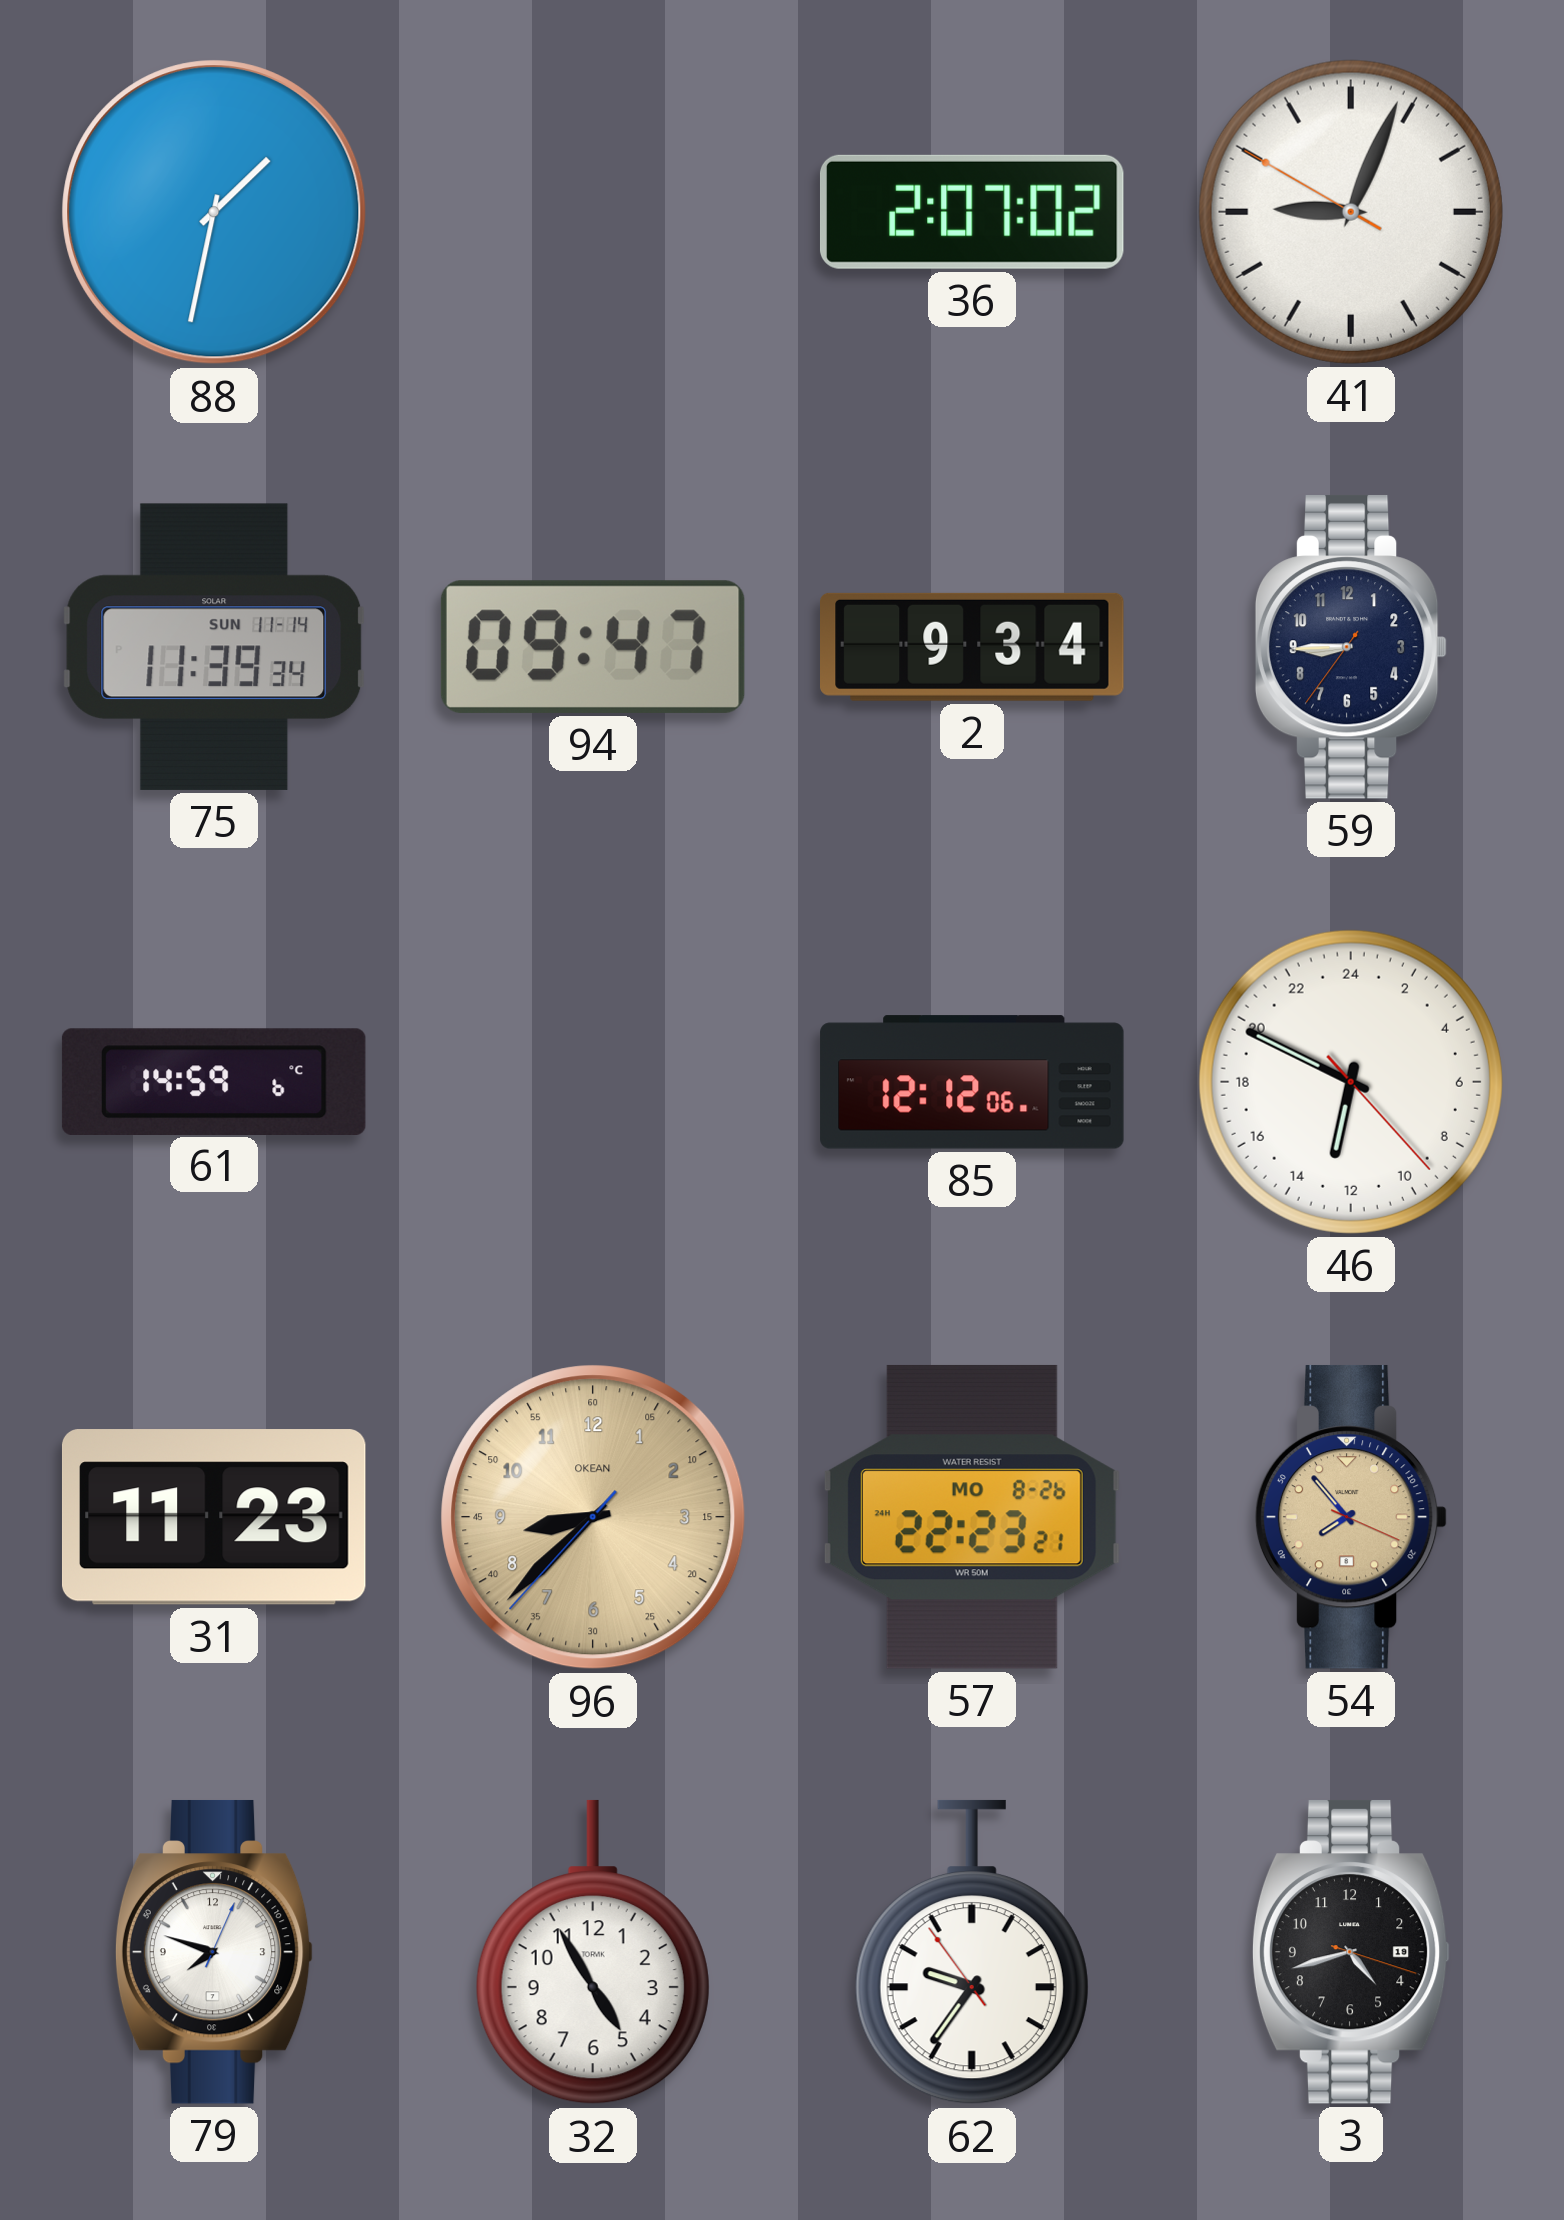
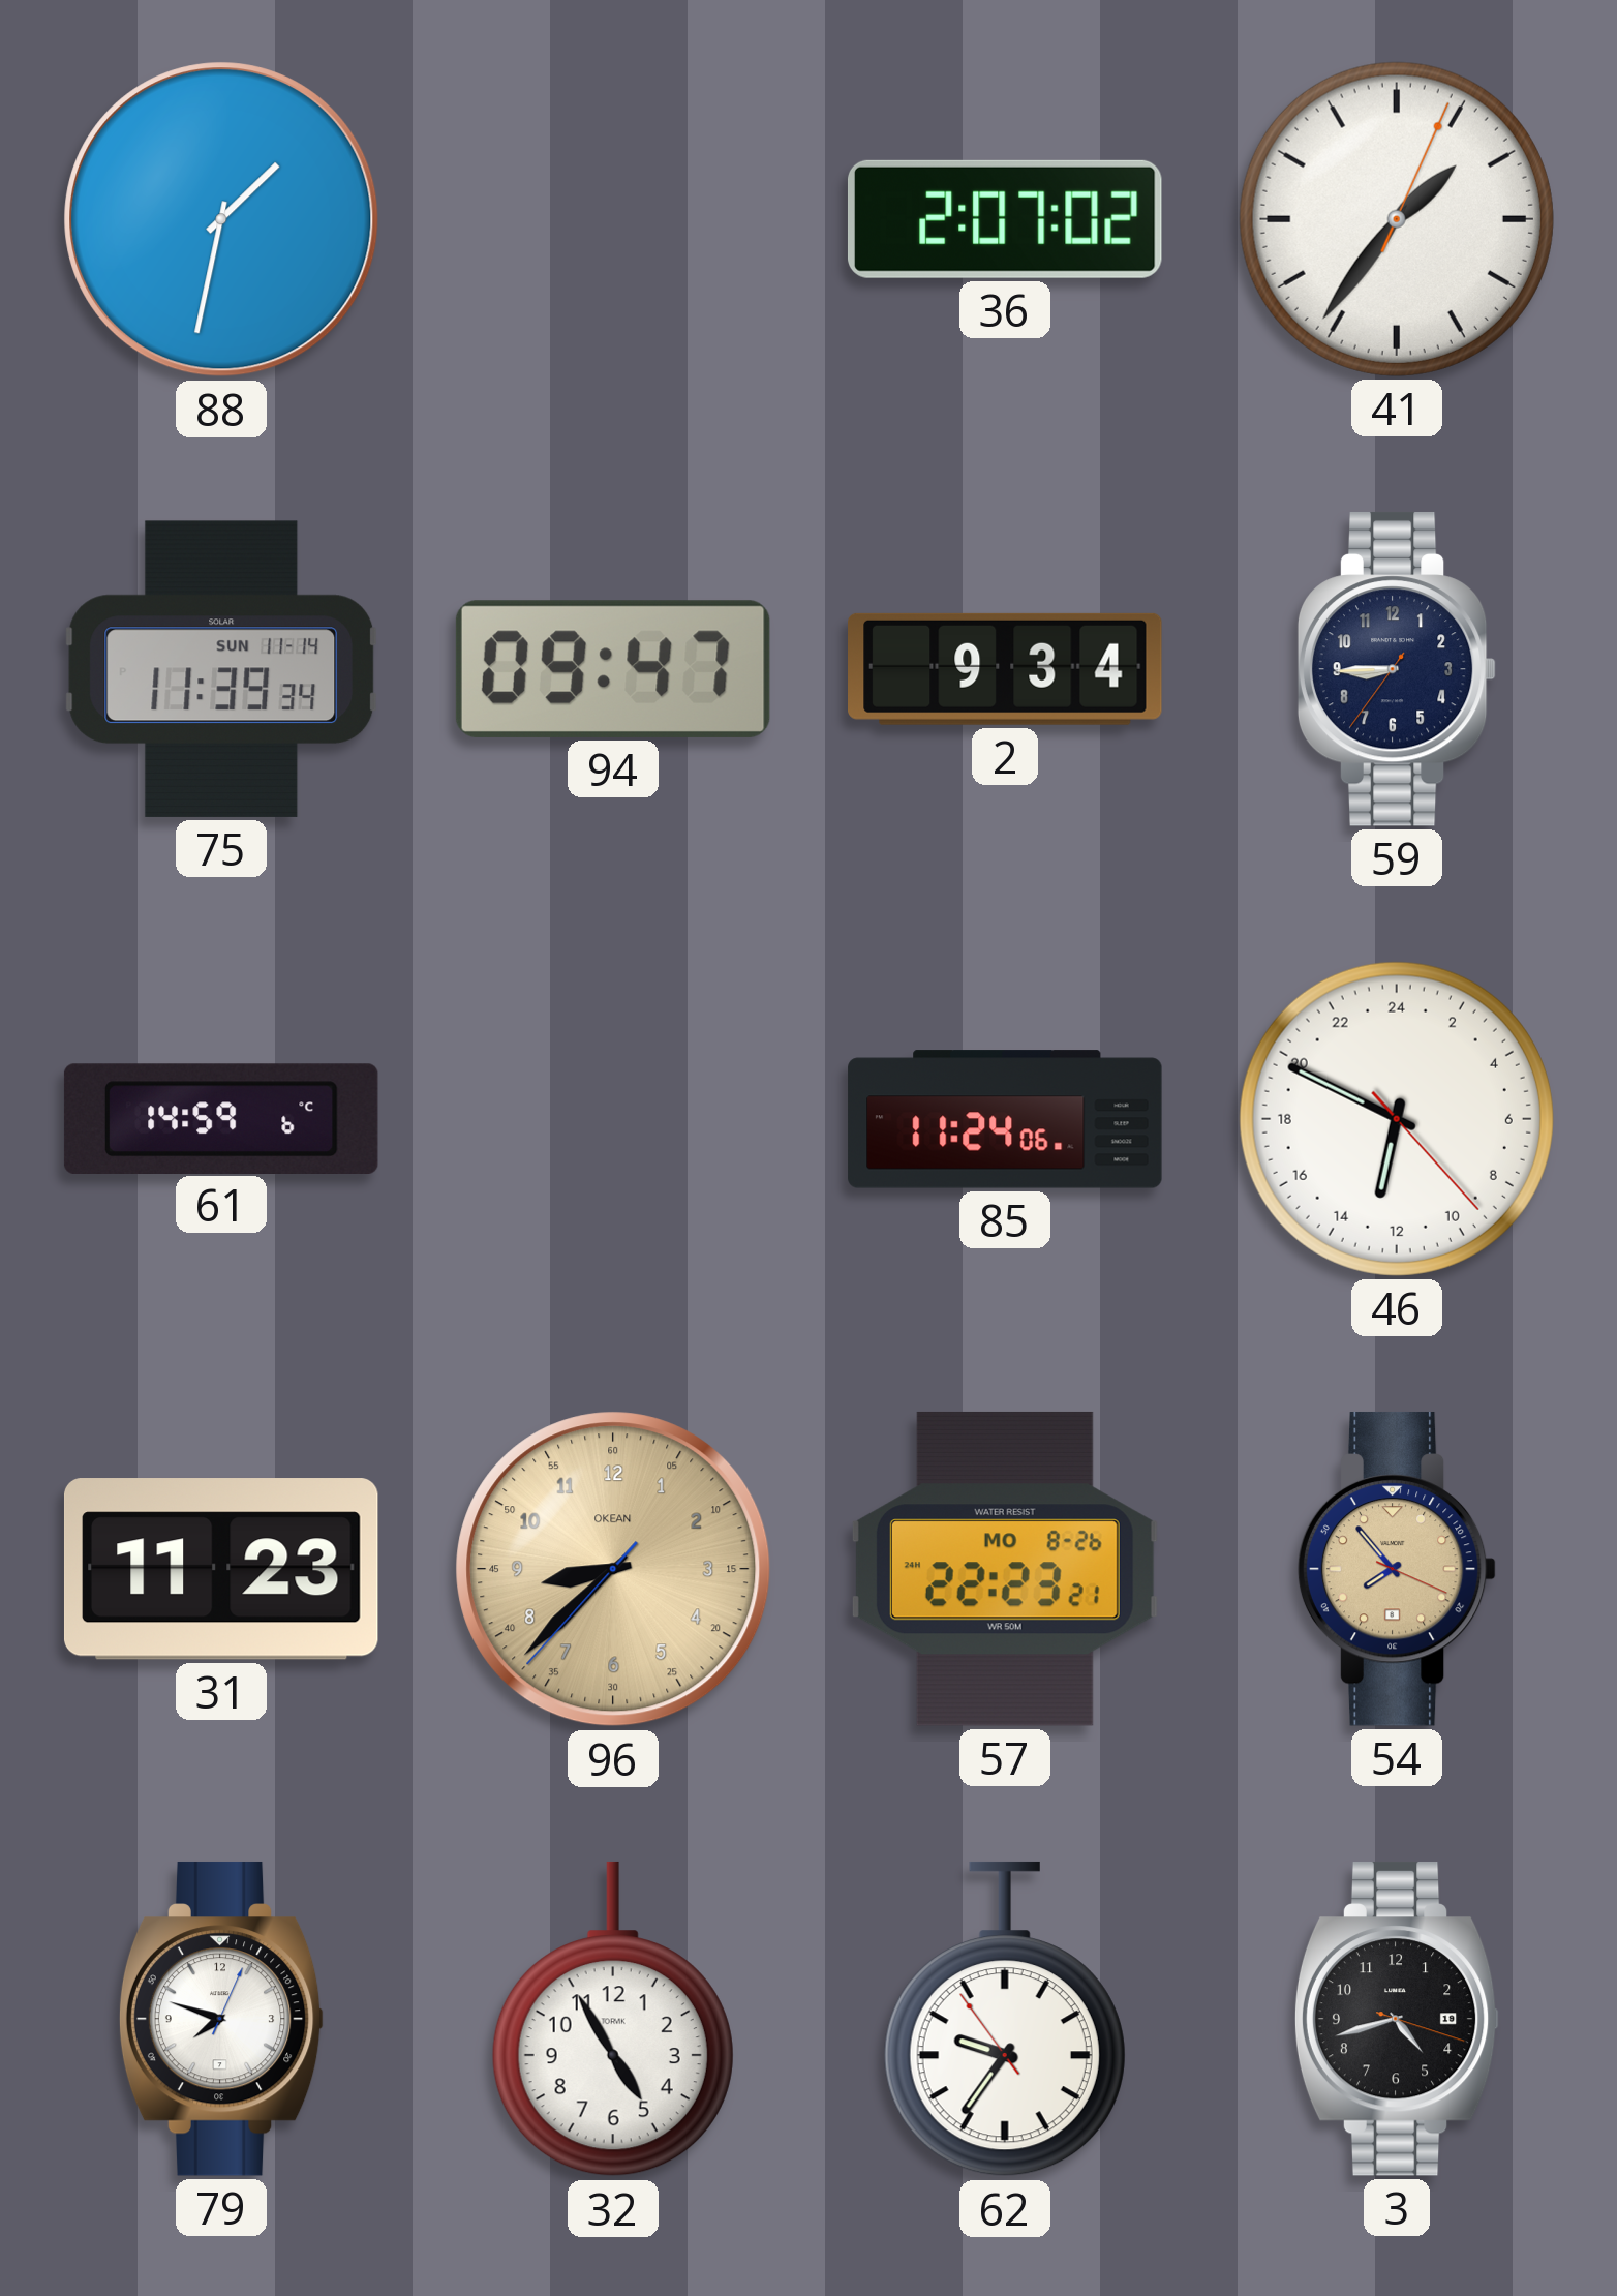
41: 9:03 -> 1:36 (1397, 219)
85: 12:12 -> 11:24 (1005, 1119)
